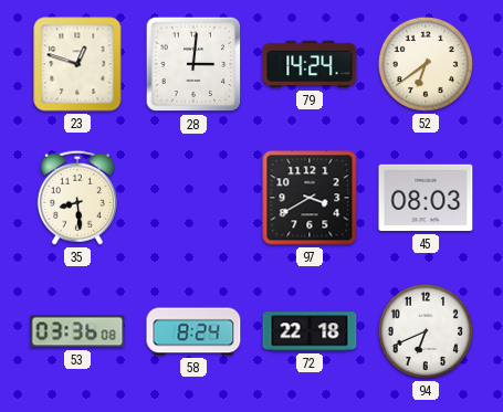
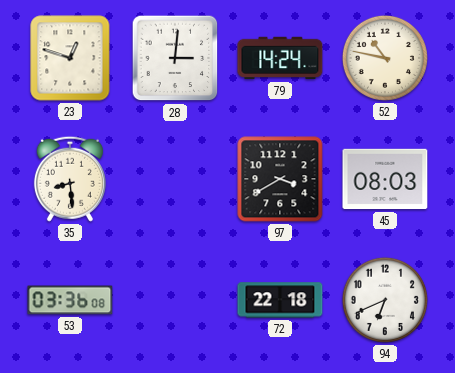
52: 6:39 -> 10:47 (385, 58)
58: 8:24 -> none (193, 331)
